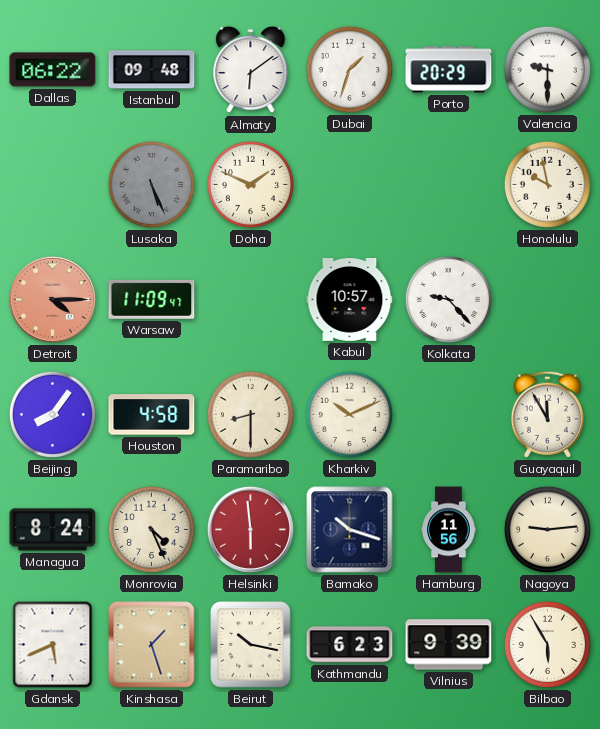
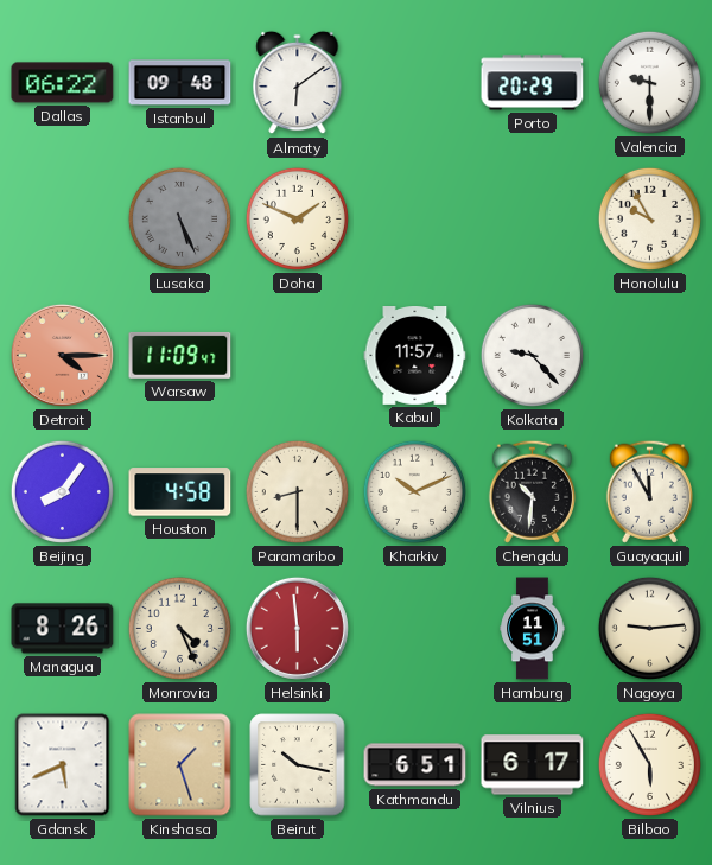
Dubai: 1:33 -> none (349, 69)
Honolulu: 9:58 -> 9:55 (649, 218)
Kabul: 10:57 -> 11:57 (415, 356)
Chengdu: none -> 10:31 (532, 491)
Managua: 8:24 -> 8:26 (63, 629)
Bamako: 10:18 -> none (350, 530)
Hamburg: 11:56 -> 11:51 (533, 629)
Kathmandu: 6:23 -> 6:51 (415, 765)
Vilnius: 9:39 -> 6:17 (533, 765)
